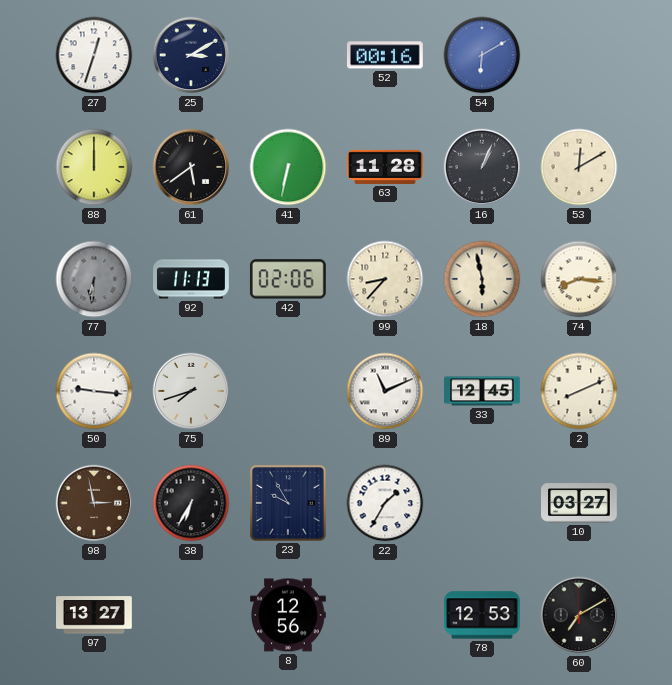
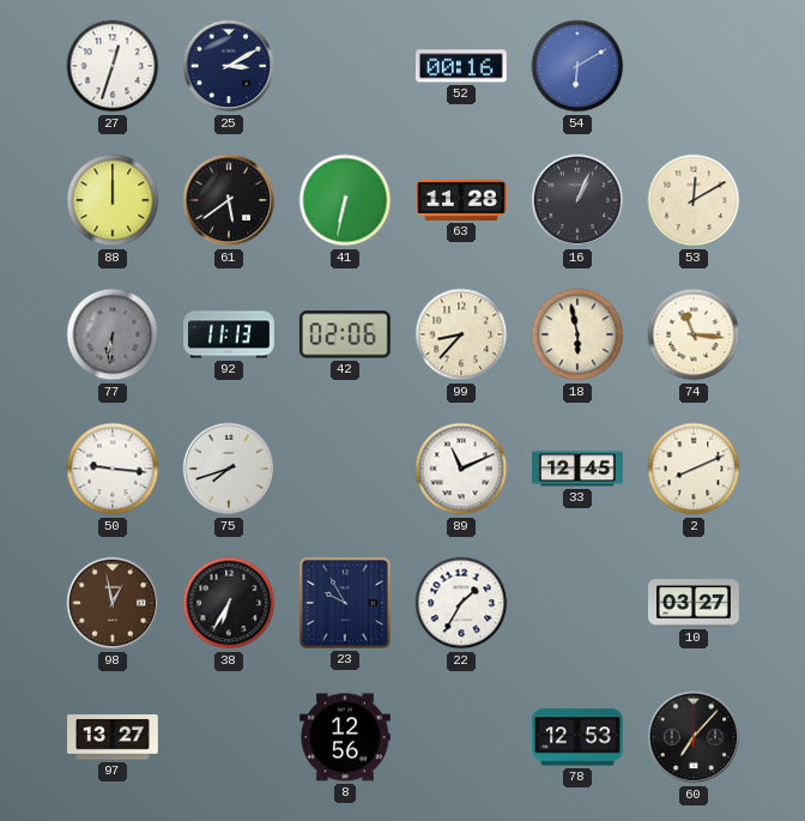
74: 8:16 -> 11:16 (694, 334)
98: 2:58 -> 12:58 (113, 603)
60: 7:10 -> 7:07 (694, 737)
